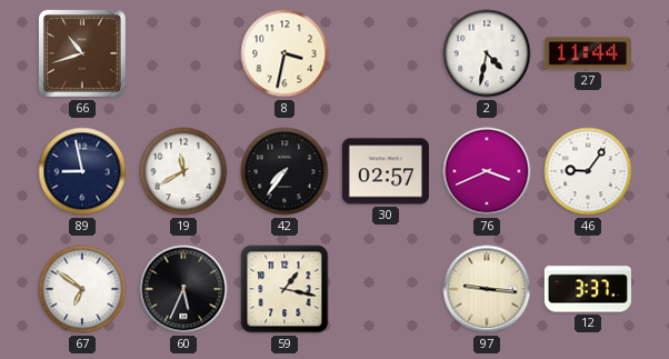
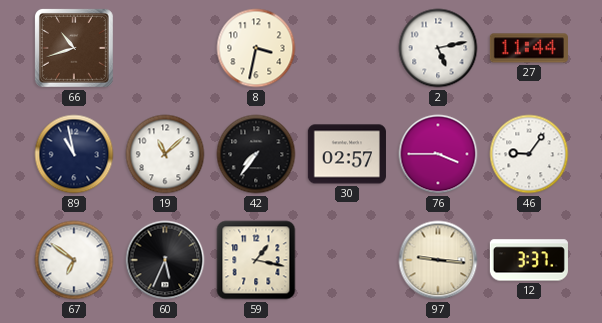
2: 4:32 -> 5:13 (438, 48)
89: 8:58 -> 10:58 (74, 154)
19: 11:40 -> 11:08 (165, 154)
76: 3:41 -> 3:45 (438, 154)
